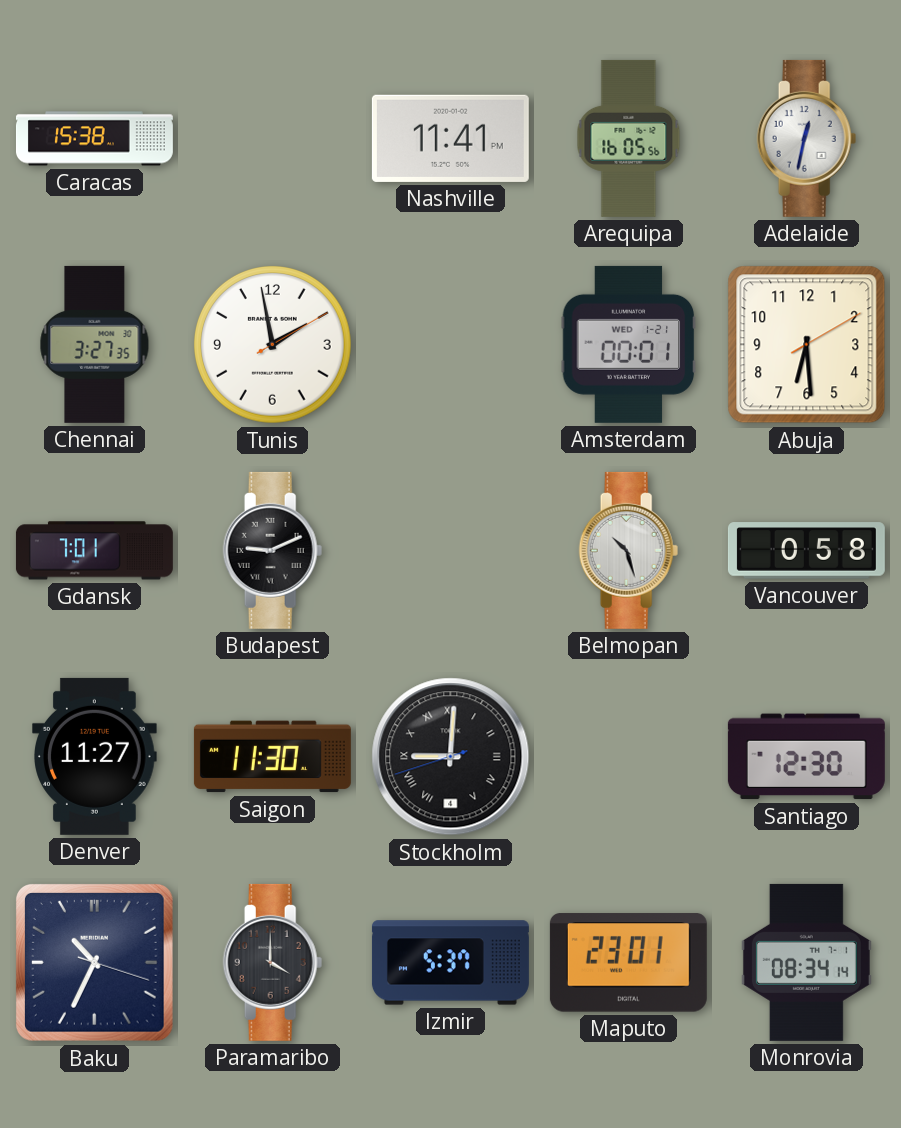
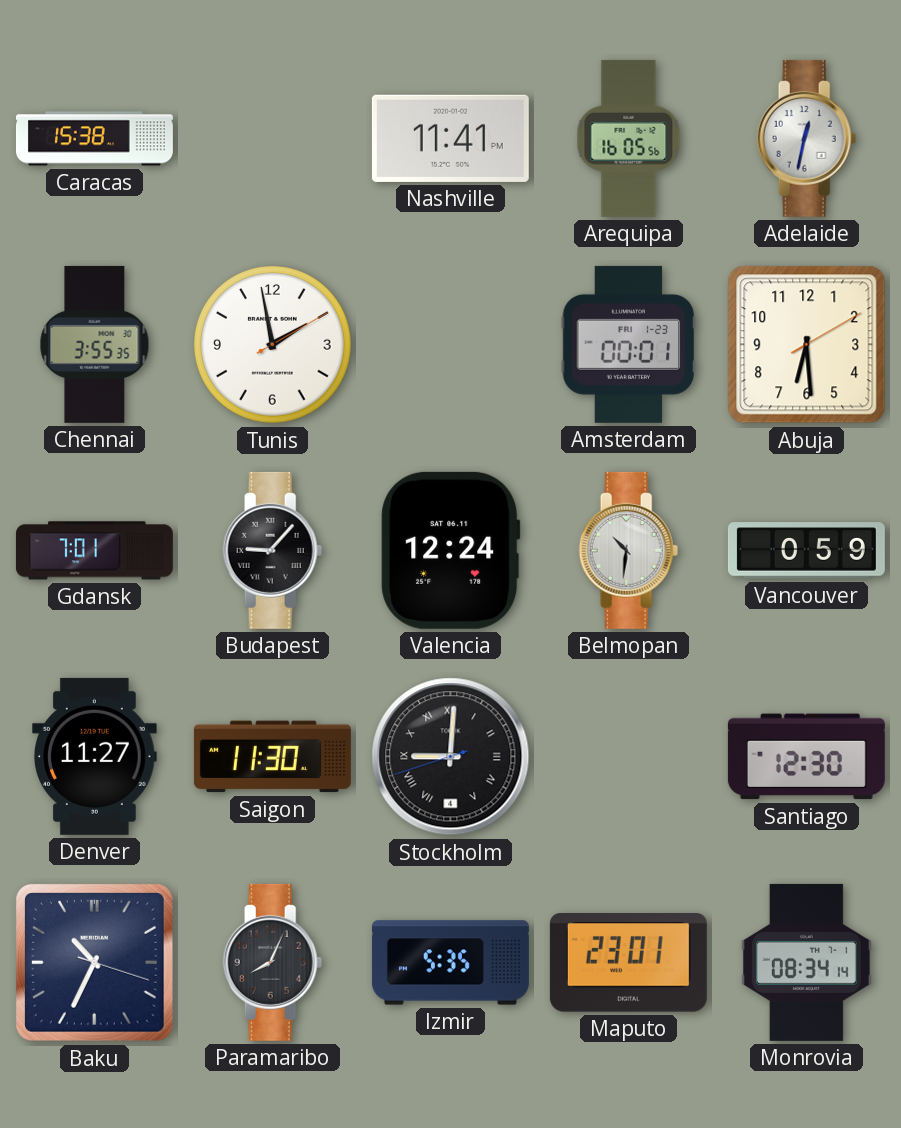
Chennai: 3:27 -> 3:55 (95, 344)
Amsterdam date: WED 1-21 -> FRI 1-23 (629, 344)
Budapest: 9:11 -> 9:07 (273, 550)
Valencia: none -> 12:24 (451, 550)
Belmopan: 10:27 -> 10:31 (629, 550)
Vancouver: 0:58 -> 0:59 (806, 551)
Paramaribo: 4:00 -> 8:04 (273, 962)
Izmir: 5:37 -> 5:35 (450, 963)
